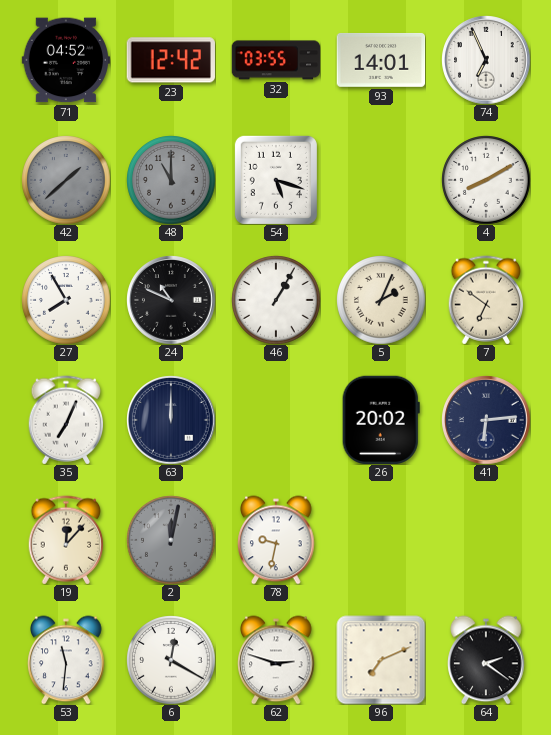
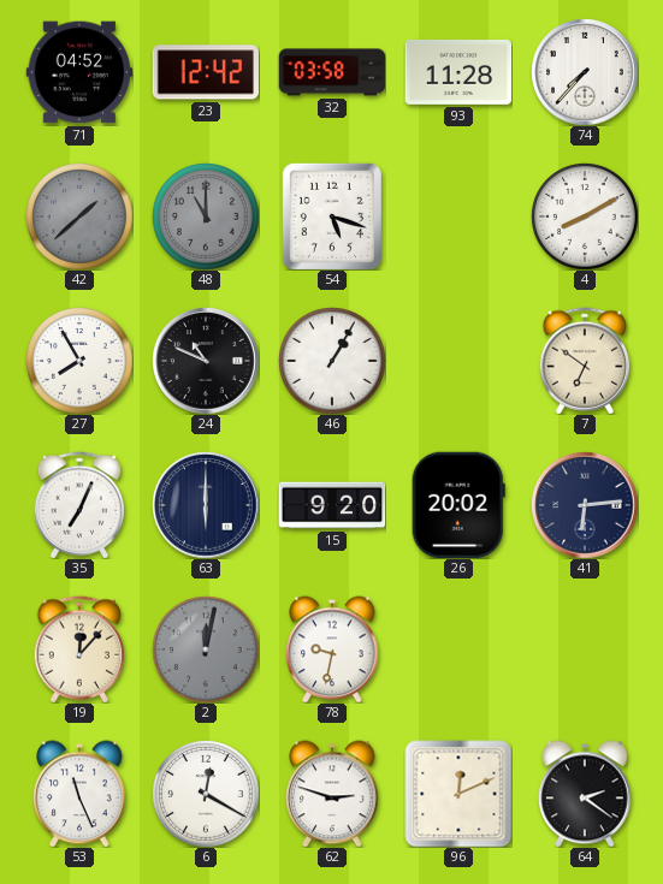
32: 03:55 -> 03:58 (332, 72)
93: 14:01 -> 11:28 (458, 72)
74: 6:56 -> 7:37 (585, 72)
5: 2:04 -> none (381, 300)
63: 12:00 -> 6:00 (206, 505)
15: none -> 9:20 (332, 505)
53: 11:31 -> 11:26 (79, 794)
96: 7:11 -> 12:11 (458, 794)
